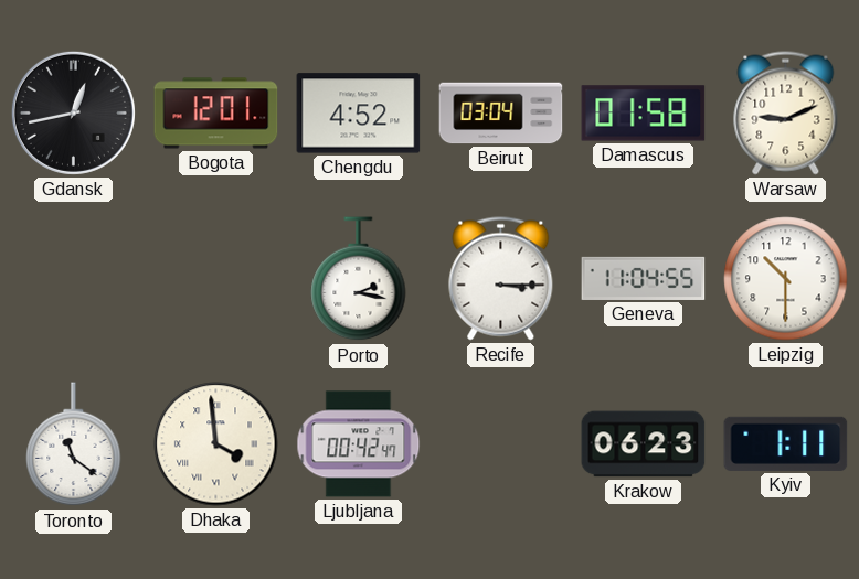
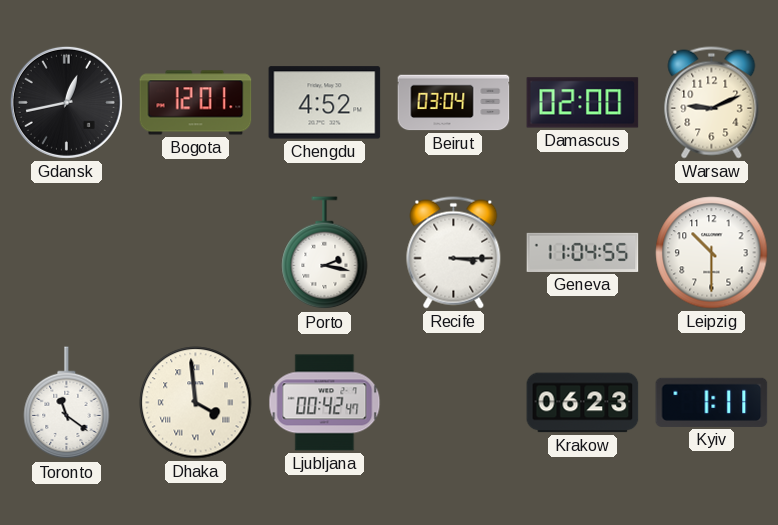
Damascus: 01:58 -> 02:00 (583, 103)
